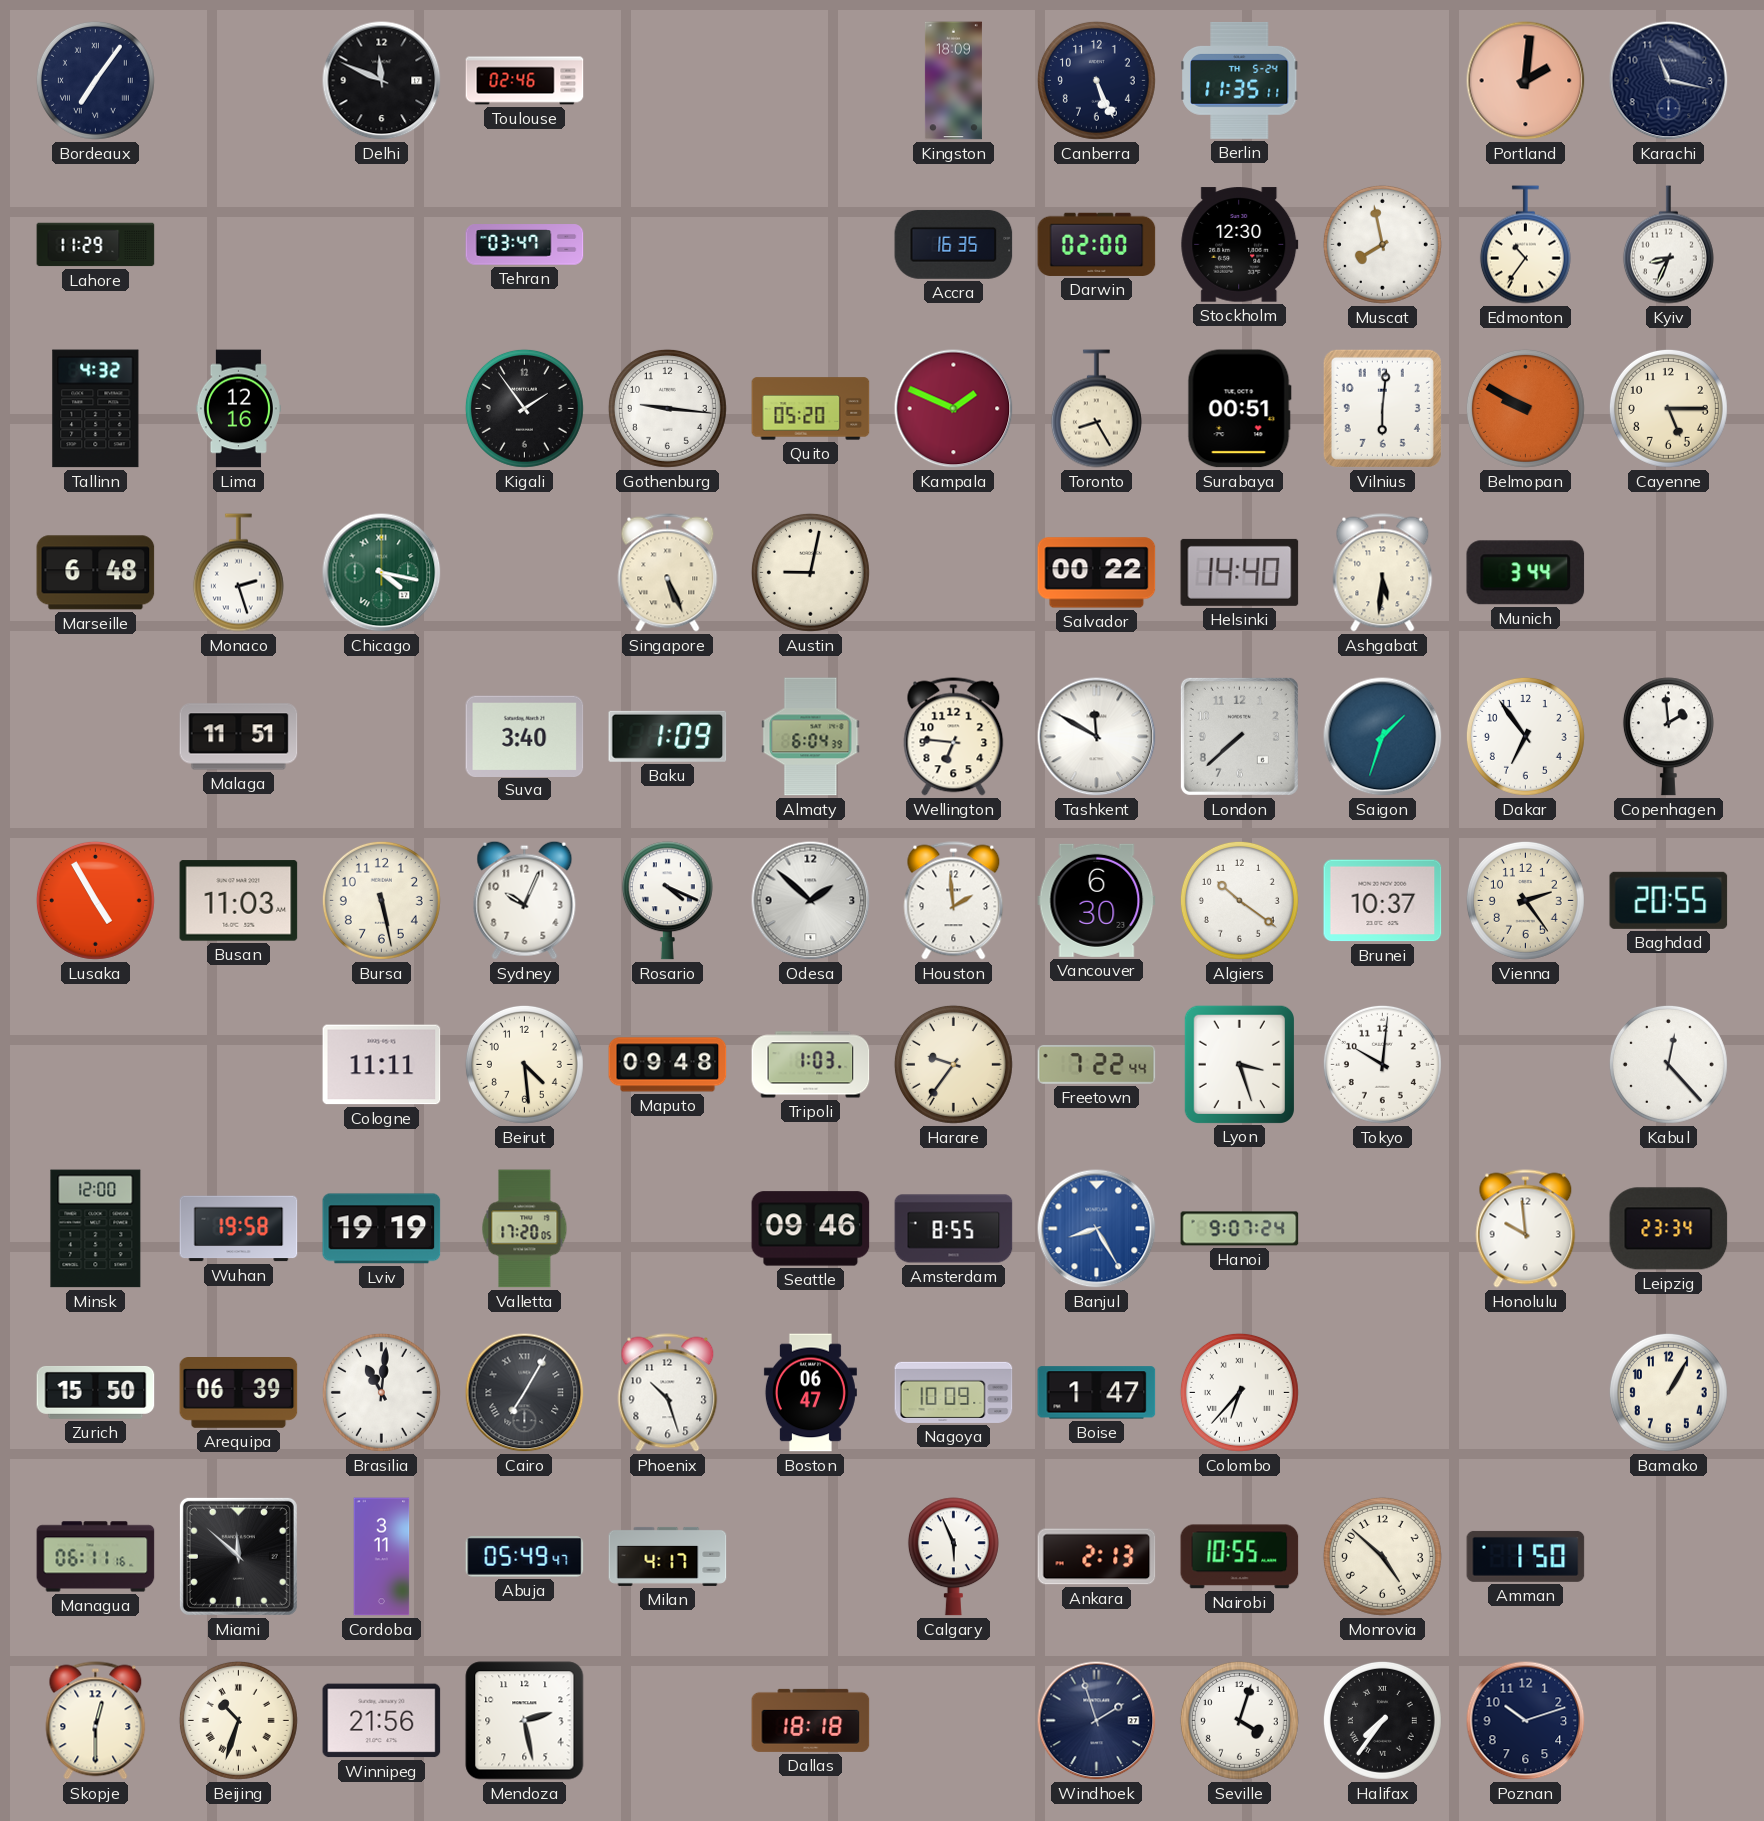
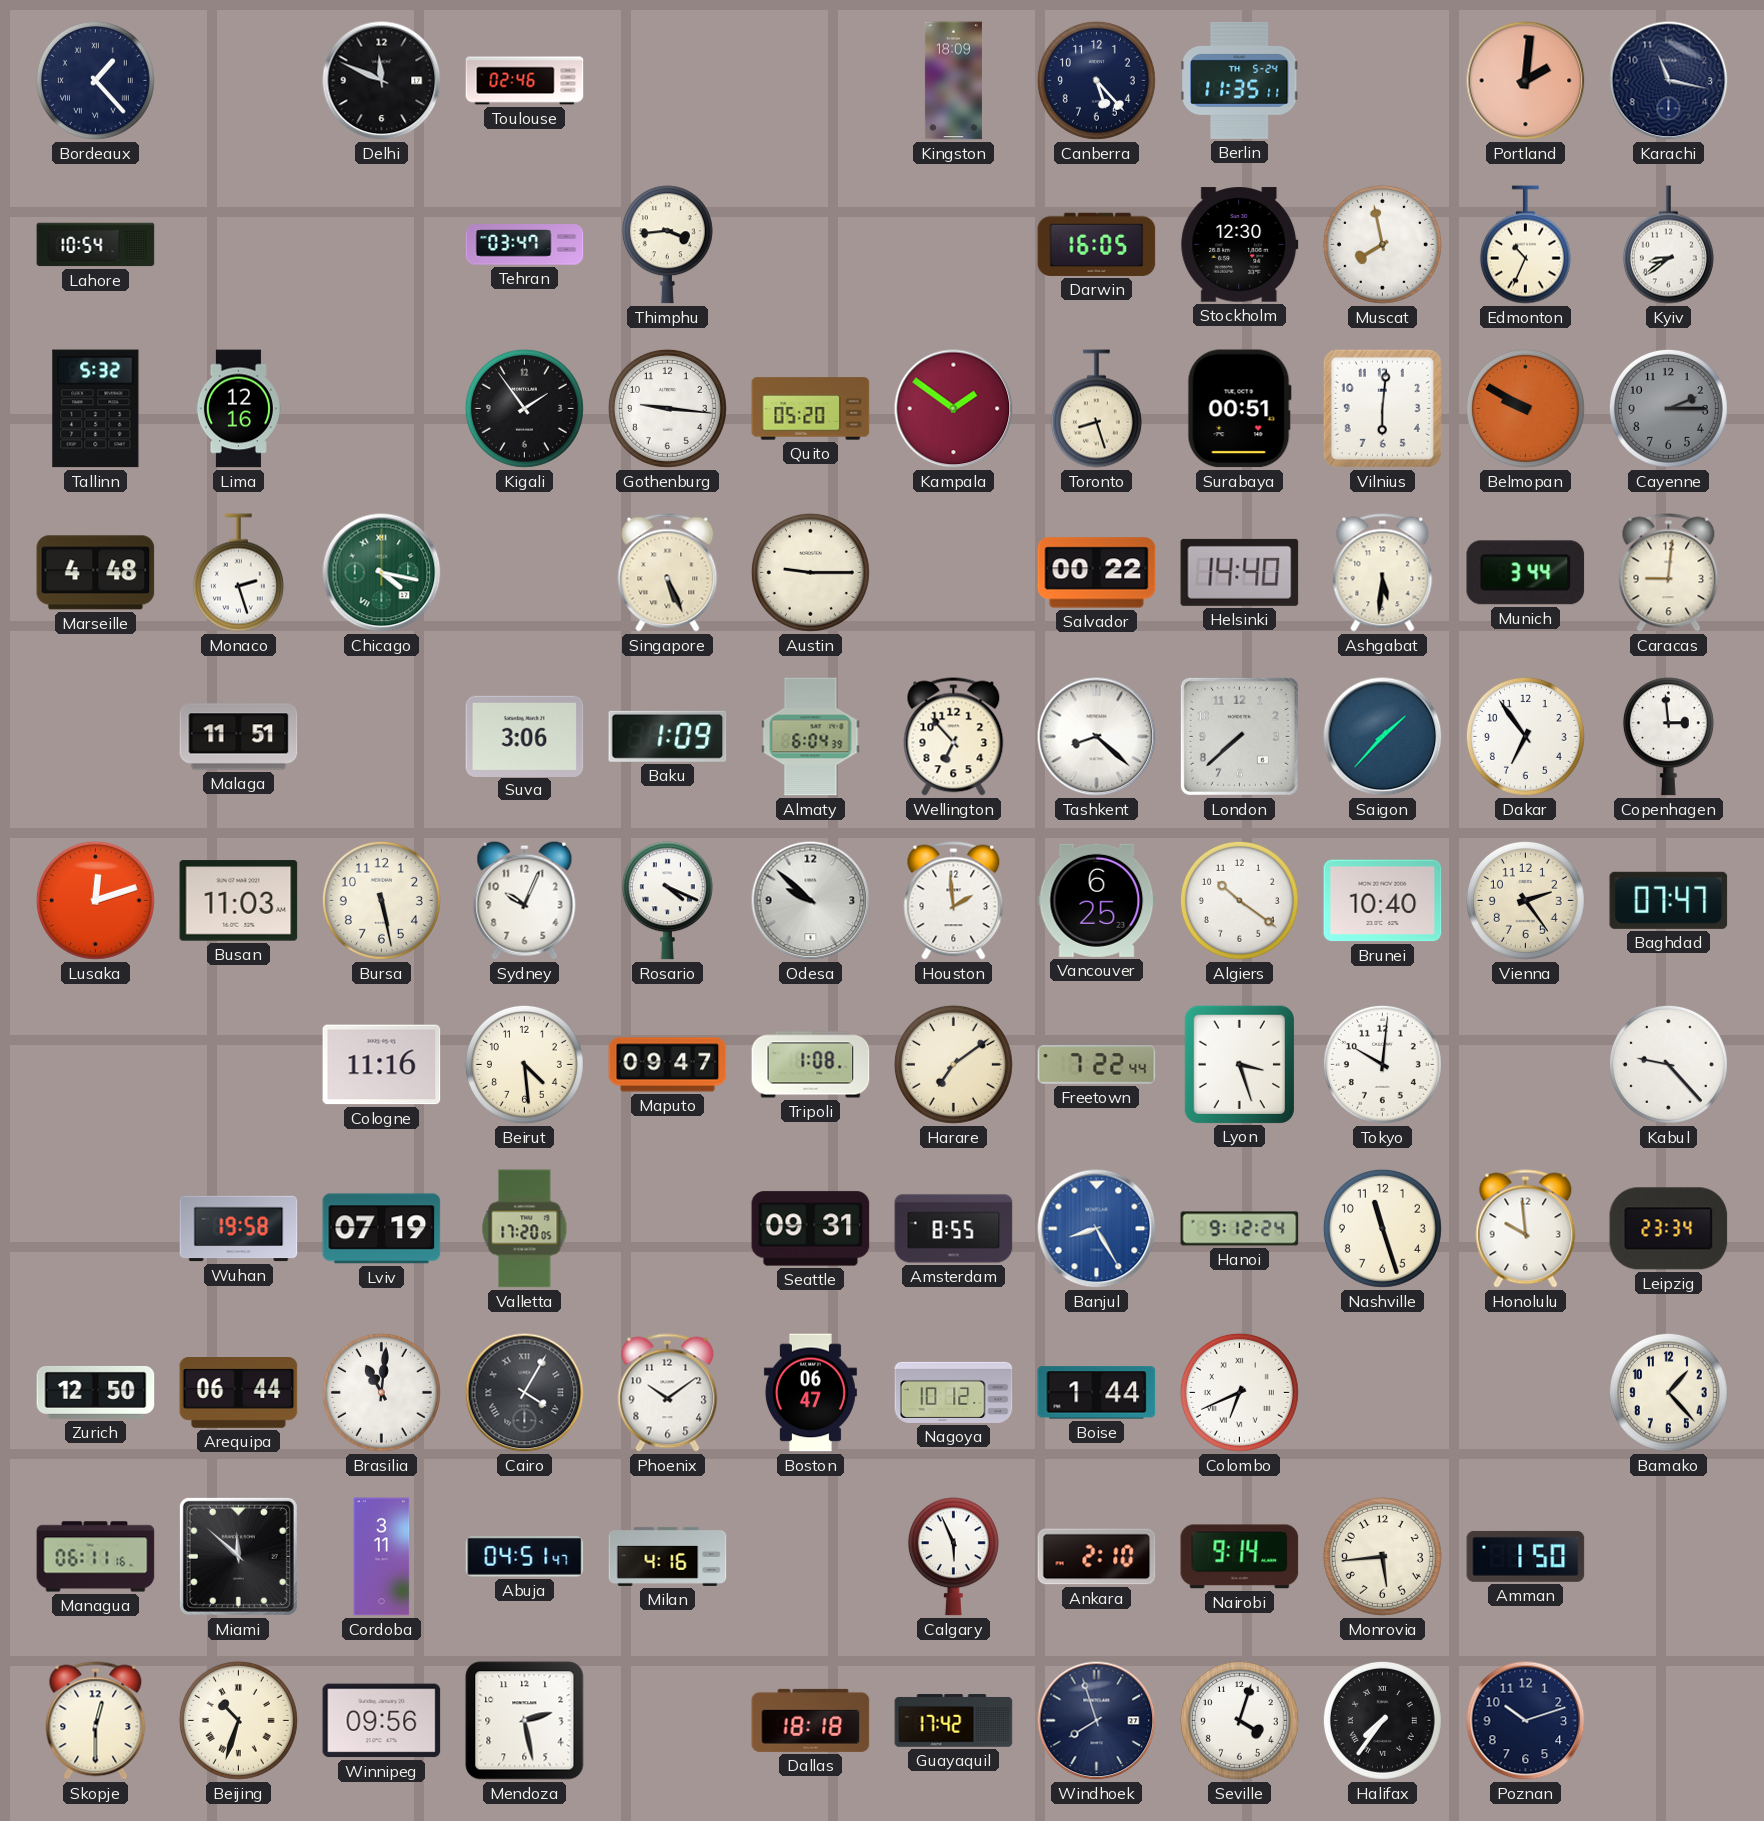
Bordeaux: 7:06 -> 1:23 (95, 80)
Canberra: 5:26 -> 5:23 (1096, 80)
Lahore: 11:29 -> 10:54 (96, 245)
Thimphu: none -> 3:44 (667, 245)
Accra: 16:35 -> none (954, 244)
Darwin: 02:00 -> 16:05 (1097, 244)
Edmonton: 10:36 -> 10:34 (1525, 245)
Kyiv: 8:34 -> 8:39 (1668, 245)
Tallinn: 4:32 -> 5:32 (96, 409)
Kampala: 1:49 -> 1:51 (954, 409)
Toronto: 8:25 -> 8:27 (1096, 409)
Cayenne: 5:15 -> 2:15 (1668, 408)
Cayenne dial: cream -> grey (1668, 408)
Marseille: 6:48 -> 4:48 (96, 573)
Austin: 9:02 -> 9:15 (810, 572)
Caracas: none -> 9:01 (1669, 573)
Suva: 3:40 -> 3:06 (525, 736)
Wellington: 6:46 -> 6:53 (954, 737)
Tashkent: 11:50 -> 8:22 (1097, 737)
Saigon: 1:33 -> 1:37 (1383, 737)
Copenhagen: 1:59 -> 2:59 (1668, 737)
Lusaka: 4:55 -> 12:12 (95, 900)
Odesa: 1:52 -> 9:52 (811, 901)
Vancouver: 6:30 -> 6:25 (1097, 900)
Brunei: 10:37 -> 10:40 (1383, 901)
Baghdad: 20:55 -> 07:47 (1669, 900)
Cologne: 11:11 -> 11:16 (382, 1065)
Maputo: 09:48 -> 09:47 (668, 1065)
Tripoli: 1:03 -> 1:08 (811, 1065)
Harare: 9:36 -> 7:09 (953, 1064)
Kabul: 12:23 -> 9:23 (1668, 1064)
Minsk: 12:00 -> none (96, 1229)
Lviv: 19:19 -> 07:19 (382, 1229)
Seattle: 09:46 -> 09:31 (811, 1229)
Hanoi: 9:07 -> 9:12 (1240, 1229)
Nashville: none -> 11:27 (1382, 1228)
Zurich: 15:50 -> 12:50 (96, 1392)
Arequipa: 06:39 -> 06:44 (239, 1393)
Cairo: 7:05 -> 4:05 (525, 1393)
Phoenix: 10:27 -> 10:09 (668, 1393)
Nagoya: 10:09 -> 10:12 (954, 1392)
Boise: 1:47 -> 1:44 (1097, 1393)
Colombo: 6:37 -> 6:41 (1239, 1392)
Bamako: 1:05 -> 1:23 (1668, 1392)
Abuja: 05:49 -> 04:51 (525, 1557)
Milan: 4:17 -> 4:16 (668, 1556)
Ankara: 2:13 -> 2:10 (1097, 1557)
Nairobi: 10:55 -> 9:14 (1240, 1557)
Monrovia: 4:52 -> 5:44 (1382, 1556)
Winnipeg: 21:56 -> 09:56 (382, 1721)
Guayaquil: none -> 17:42 (954, 1721)
Windhoek: 1:57 -> 7:57 (1097, 1721)
